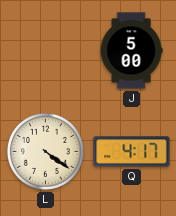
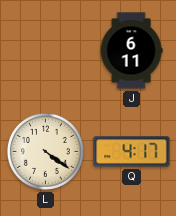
J: 5:00 -> 6:11 (131, 51)
